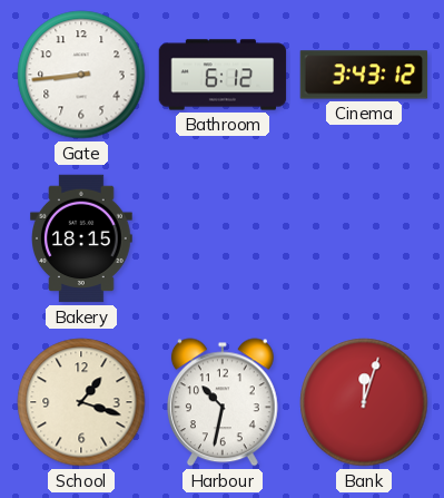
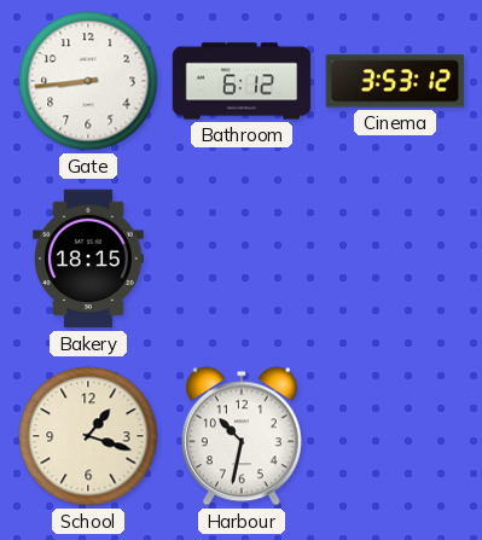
Cinema: 3:43 -> 3:53 (395, 81)
Bank: 12:03 -> none (364, 402)
